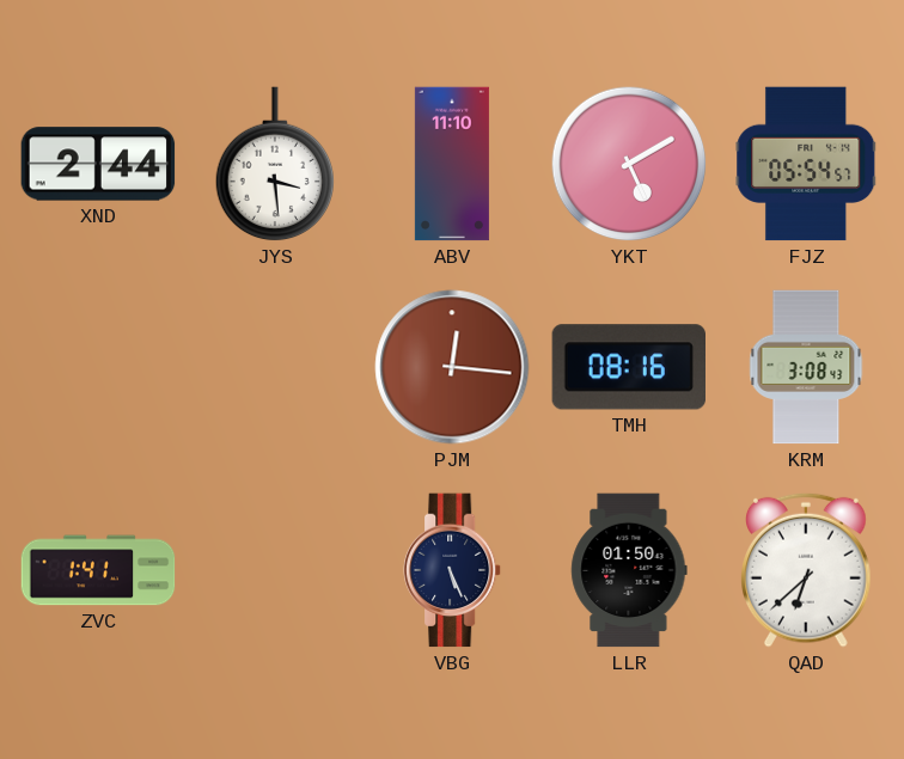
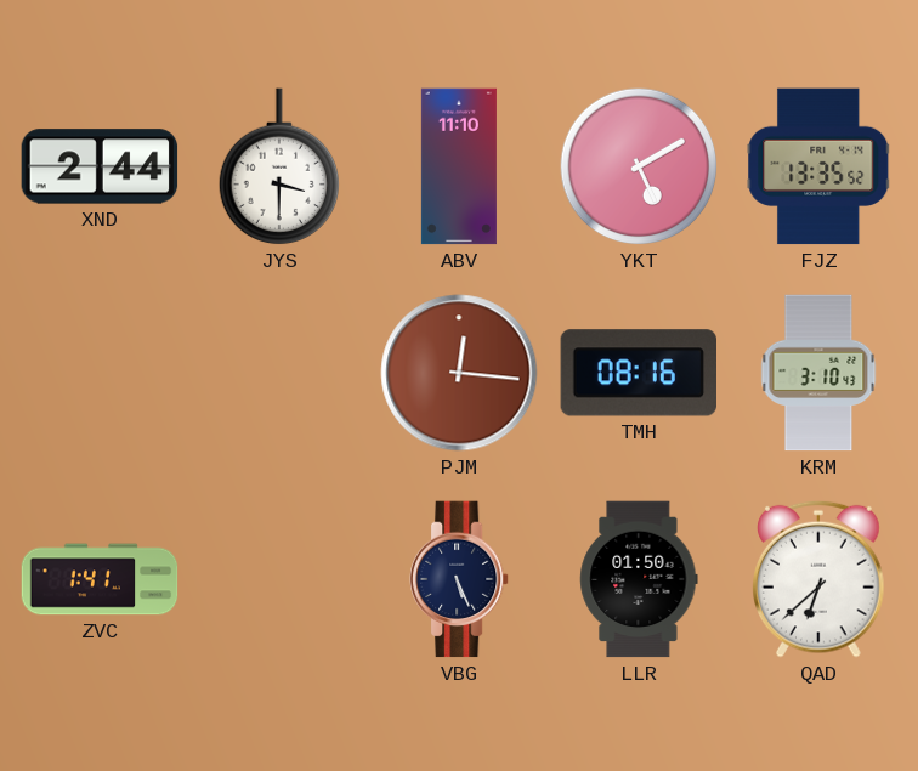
JYS: 3:29 -> 3:30 (278, 168)
FJZ: 05:54 -> 13:35 (818, 166)
KRM: 3:08 -> 3:10 (818, 373)
